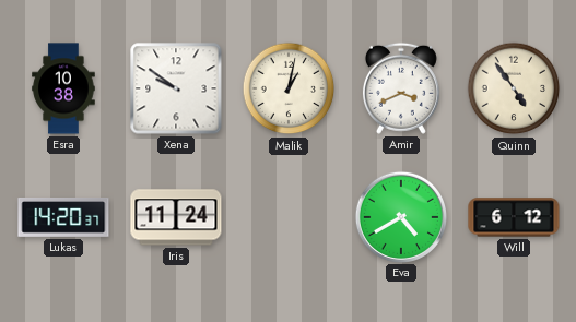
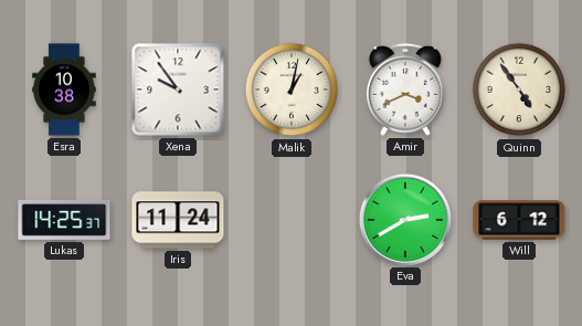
Xena: 9:51 -> 9:54 (178, 90)
Lukas: 14:20 -> 14:25 (64, 221)
Eva: 4:40 -> 2:40 (404, 219)
